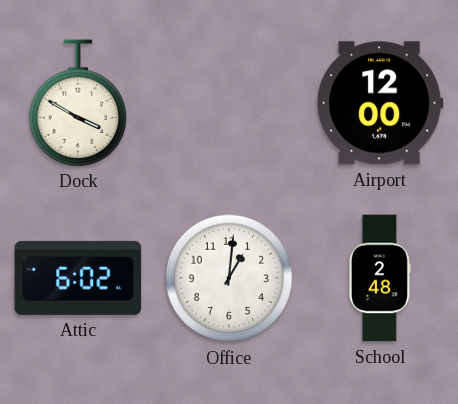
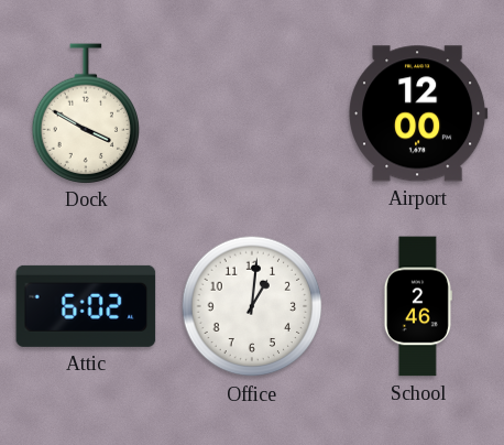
School: 2:48 -> 2:46 (418, 306)
